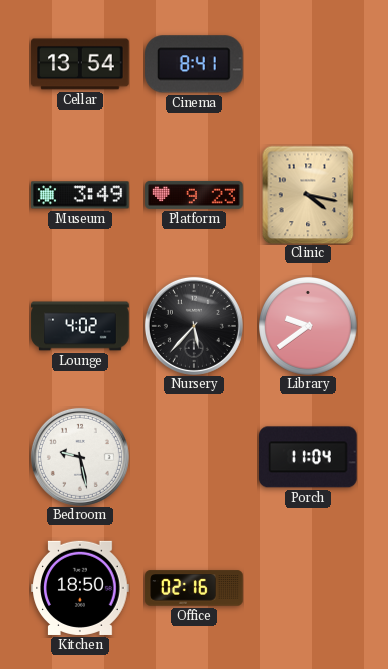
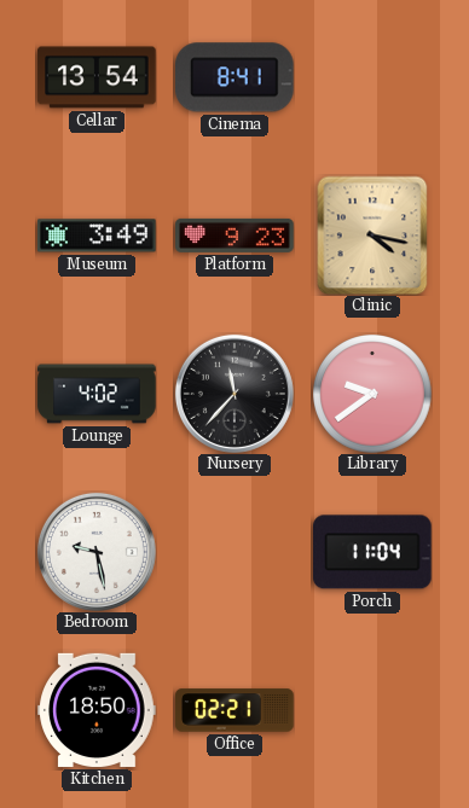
Nursery: 5:37 -> 11:37 (234, 394)
Office: 02:16 -> 02:21 (234, 710)
